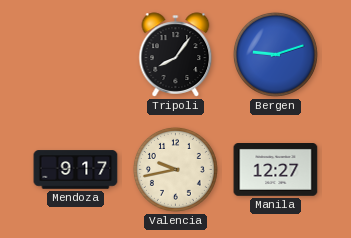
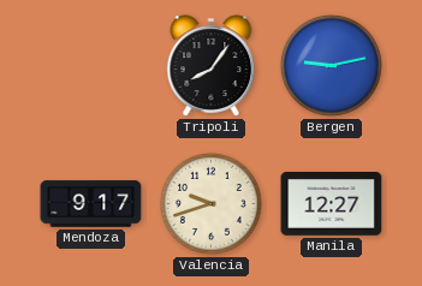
Bergen: 9:12 -> 9:13 (331, 65)
Valencia: 9:43 -> 9:42 (210, 203)
